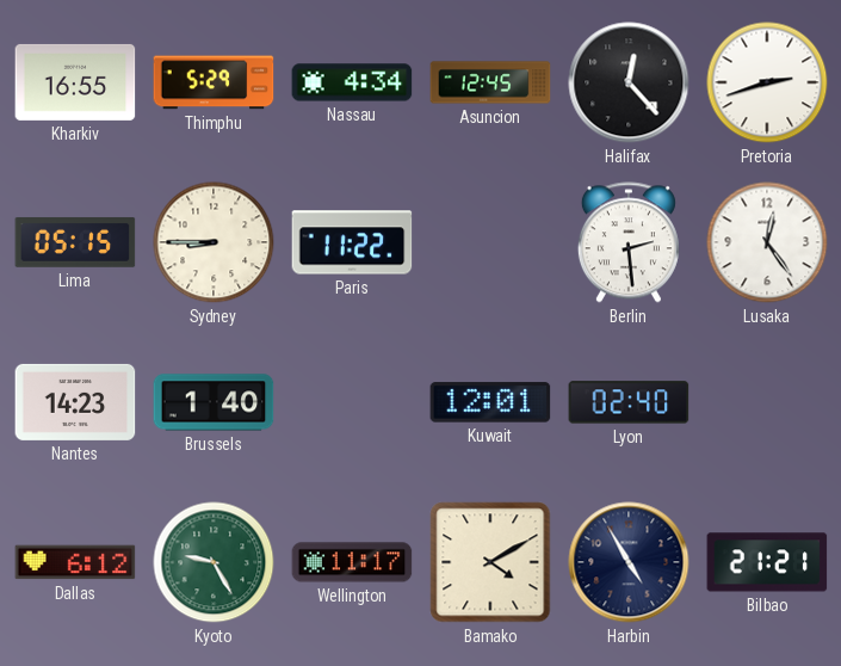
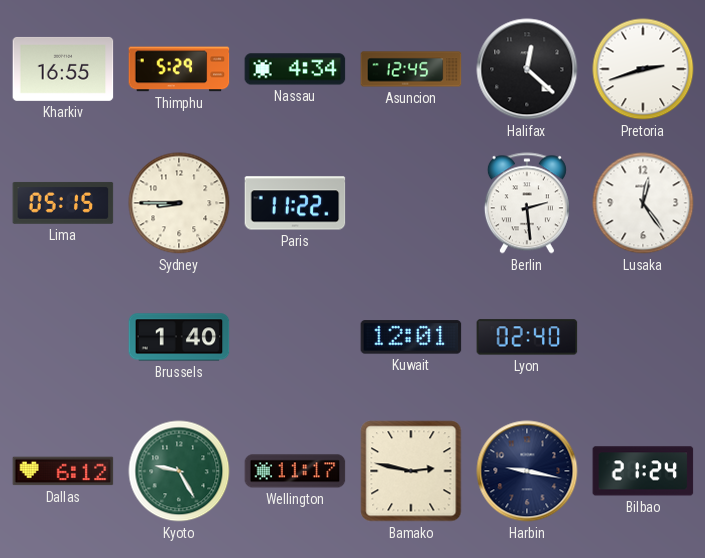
Halifax: 12:23 -> 12:22 (527, 69)
Nantes: 14:23 -> none (75, 402)
Bamako: 4:10 -> 2:47 (411, 471)
Harbin: 4:55 -> 9:17 (527, 471)
Bilbao: 21:21 -> 21:24 (643, 471)
